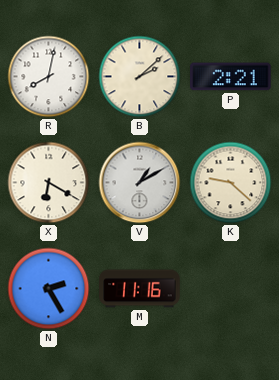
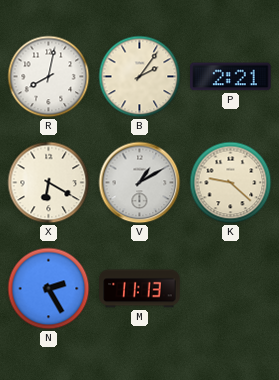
B: 2:08 -> 2:06 (140, 77)
M: 11:16 -> 11:13 (140, 289)
